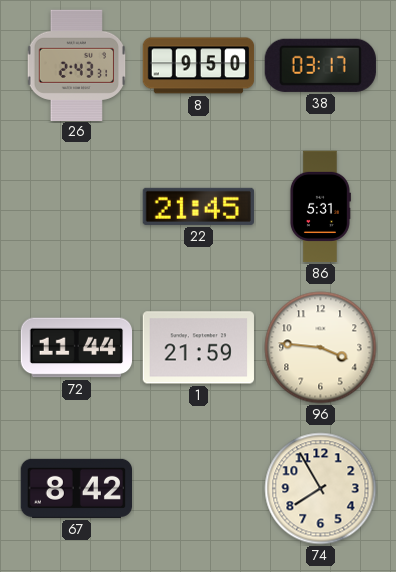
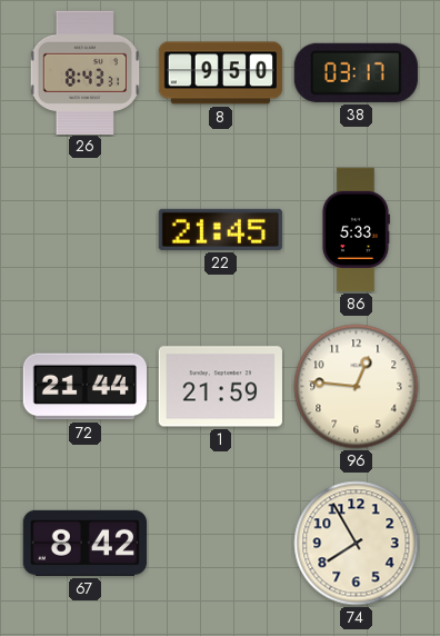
26: 2:43 -> 8:43 (86, 72)
86: 5:31 -> 5:33 (356, 230)
72: 11:44 -> 21:44 (84, 387)
96: 3:46 -> 12:46 (357, 387)
